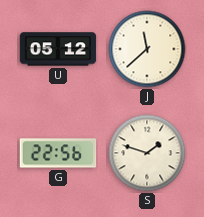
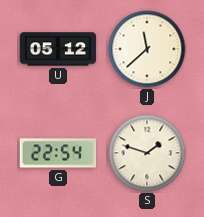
G: 22:56 -> 22:54 (58, 153)
